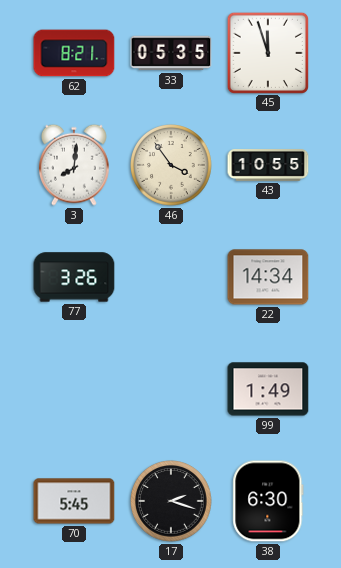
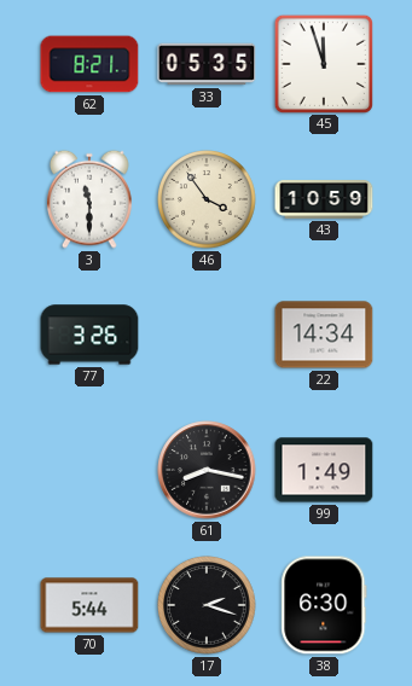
3: 8:01 -> 11:30 (89, 199)
43: 10:55 -> 10:59 (324, 200)
61: none -> 8:17 (207, 470)
70: 5:45 -> 5:44 (89, 605)
